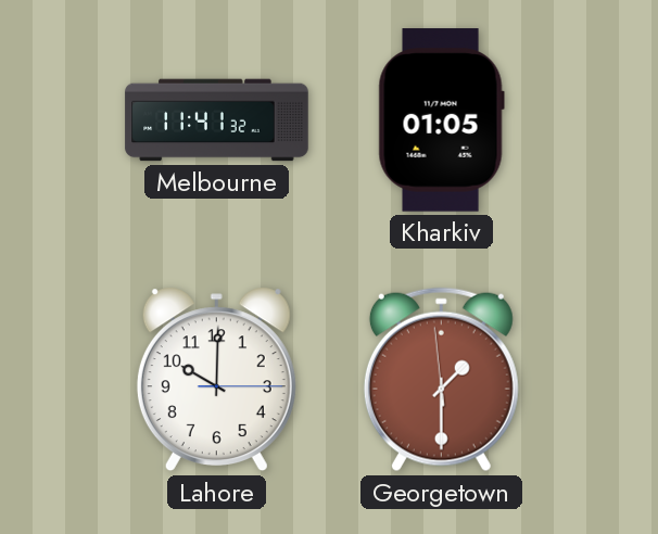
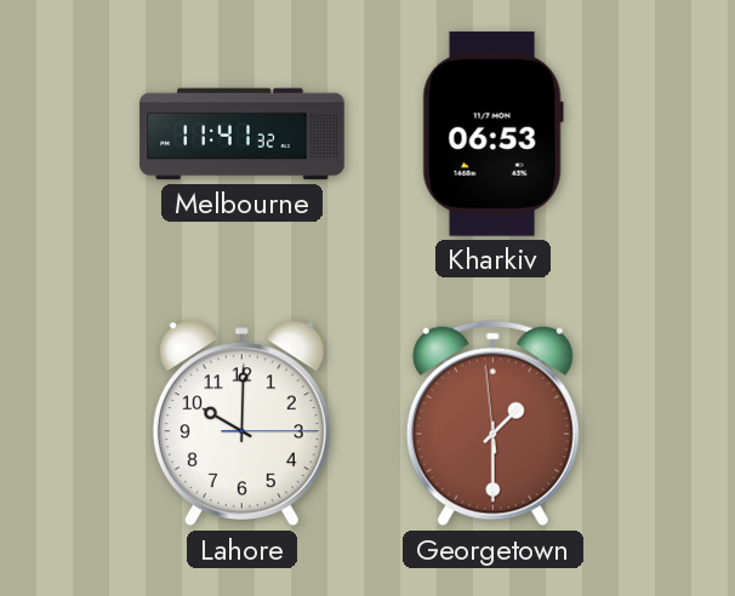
Kharkiv: 01:05 -> 06:53 (492, 134)
